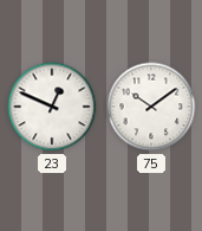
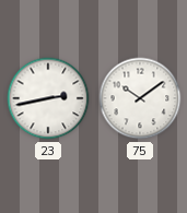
23: 12:49 -> 2:43 (48, 98)
